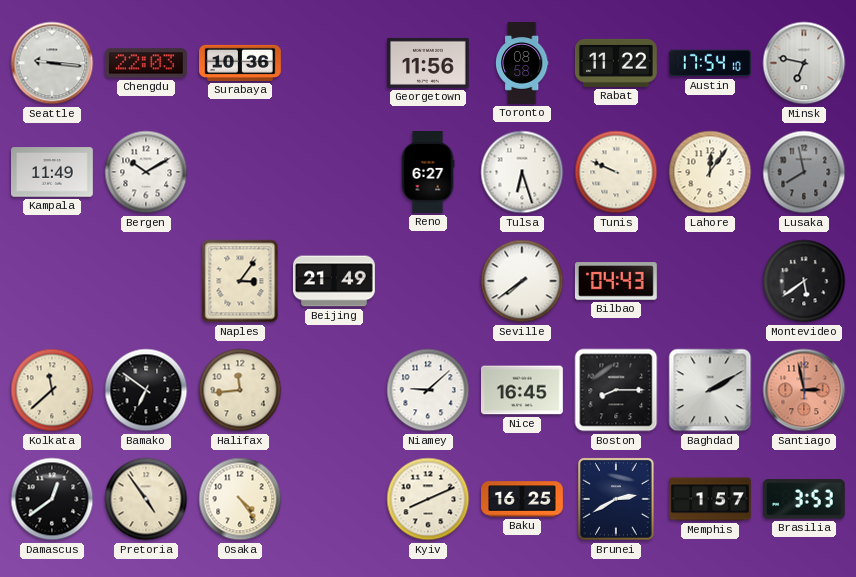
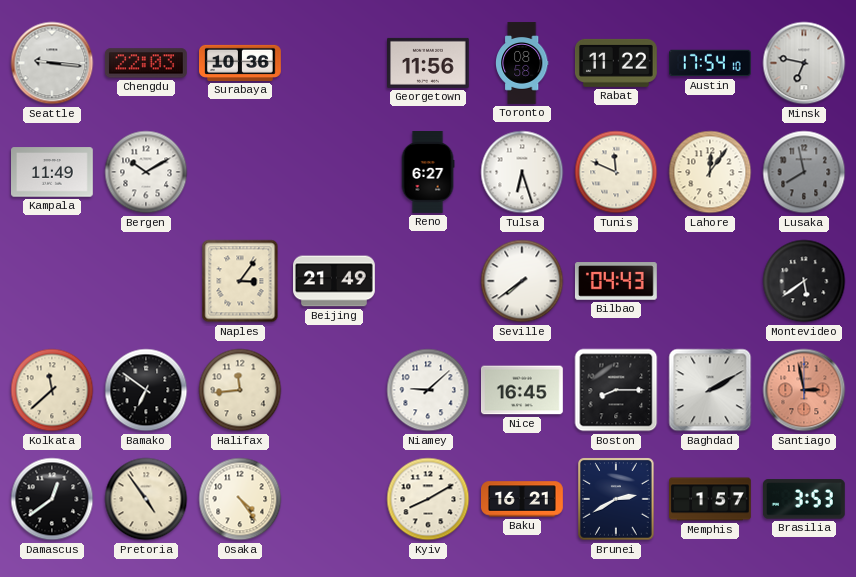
Tunis: 9:49 -> 11:49 (616, 172)
Kyiv: 8:11 -> 8:10 (428, 499)
Baku: 16:25 -> 16:21 (523, 499)
